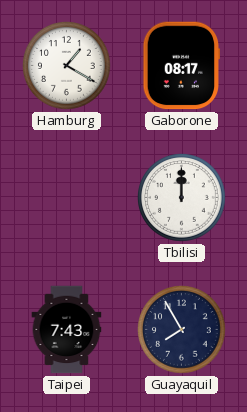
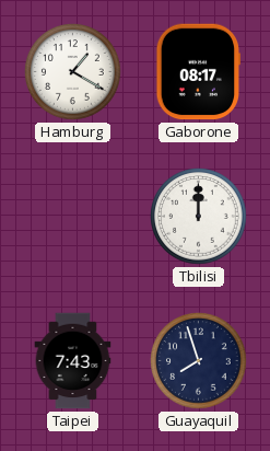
Guayaquil: 7:55 -> 7:57 (199, 361)
